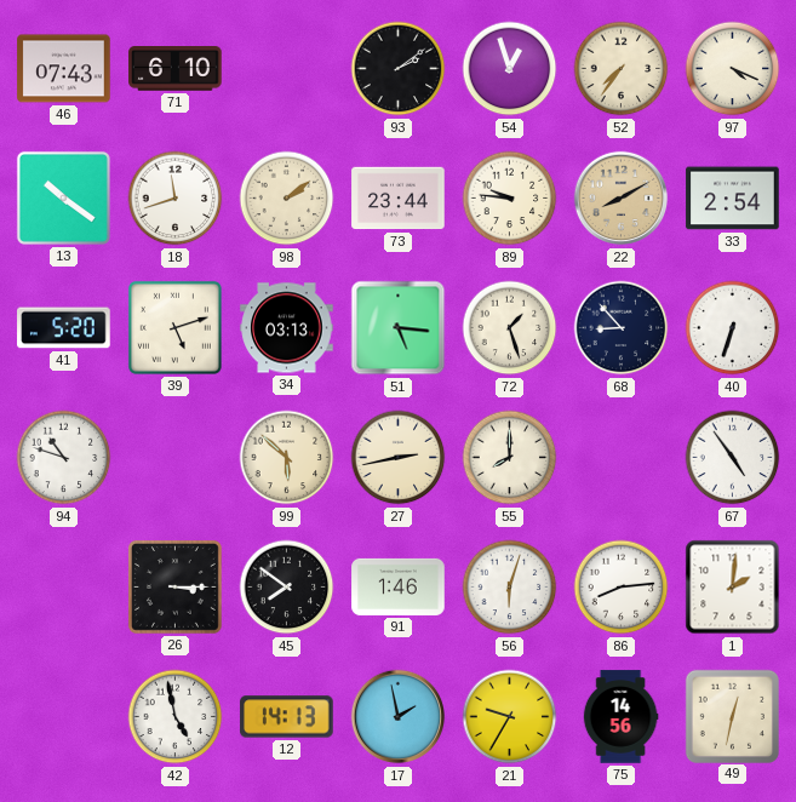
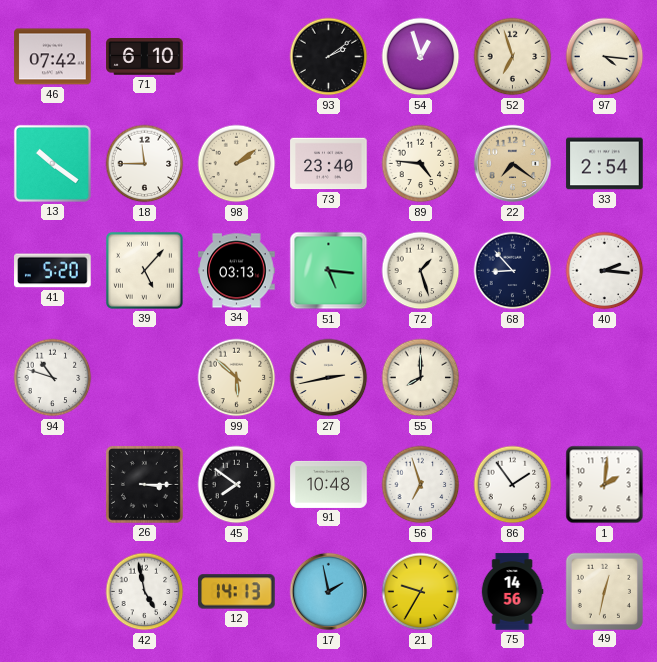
46: 07:43 -> 07:42 (53, 57)
52: 7:36 -> 6:57 (513, 57)
97: 4:19 -> 4:16 (605, 57)
18: 11:42 -> 11:45 (145, 164)
73: 23:44 -> 23:40 (329, 164)
89: 9:46 -> 4:46 (421, 164)
22: 8:10 -> 7:21 (513, 164)
39: 5:12 -> 5:07 (144, 270)
40: 6:33 -> 2:16 (605, 271)
67: 4:54 -> none (733, 458)
91: 1:46 -> 10:48 (329, 484)
56: 6:03 -> 6:57 (421, 485)
86: 8:14 -> 1:54 (513, 485)
